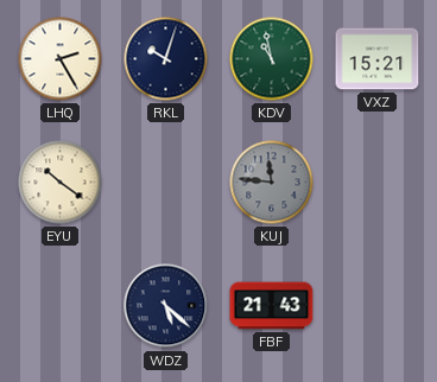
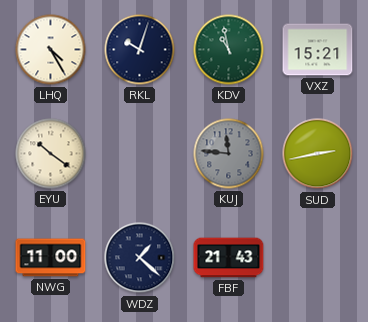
LHQ: 2:25 -> 4:25 (51, 50)
SUD: none -> 2:43 (318, 154)
NWG: none -> 11:00 (51, 258)
WDZ: 5:22 -> 1:22 (140, 258)
